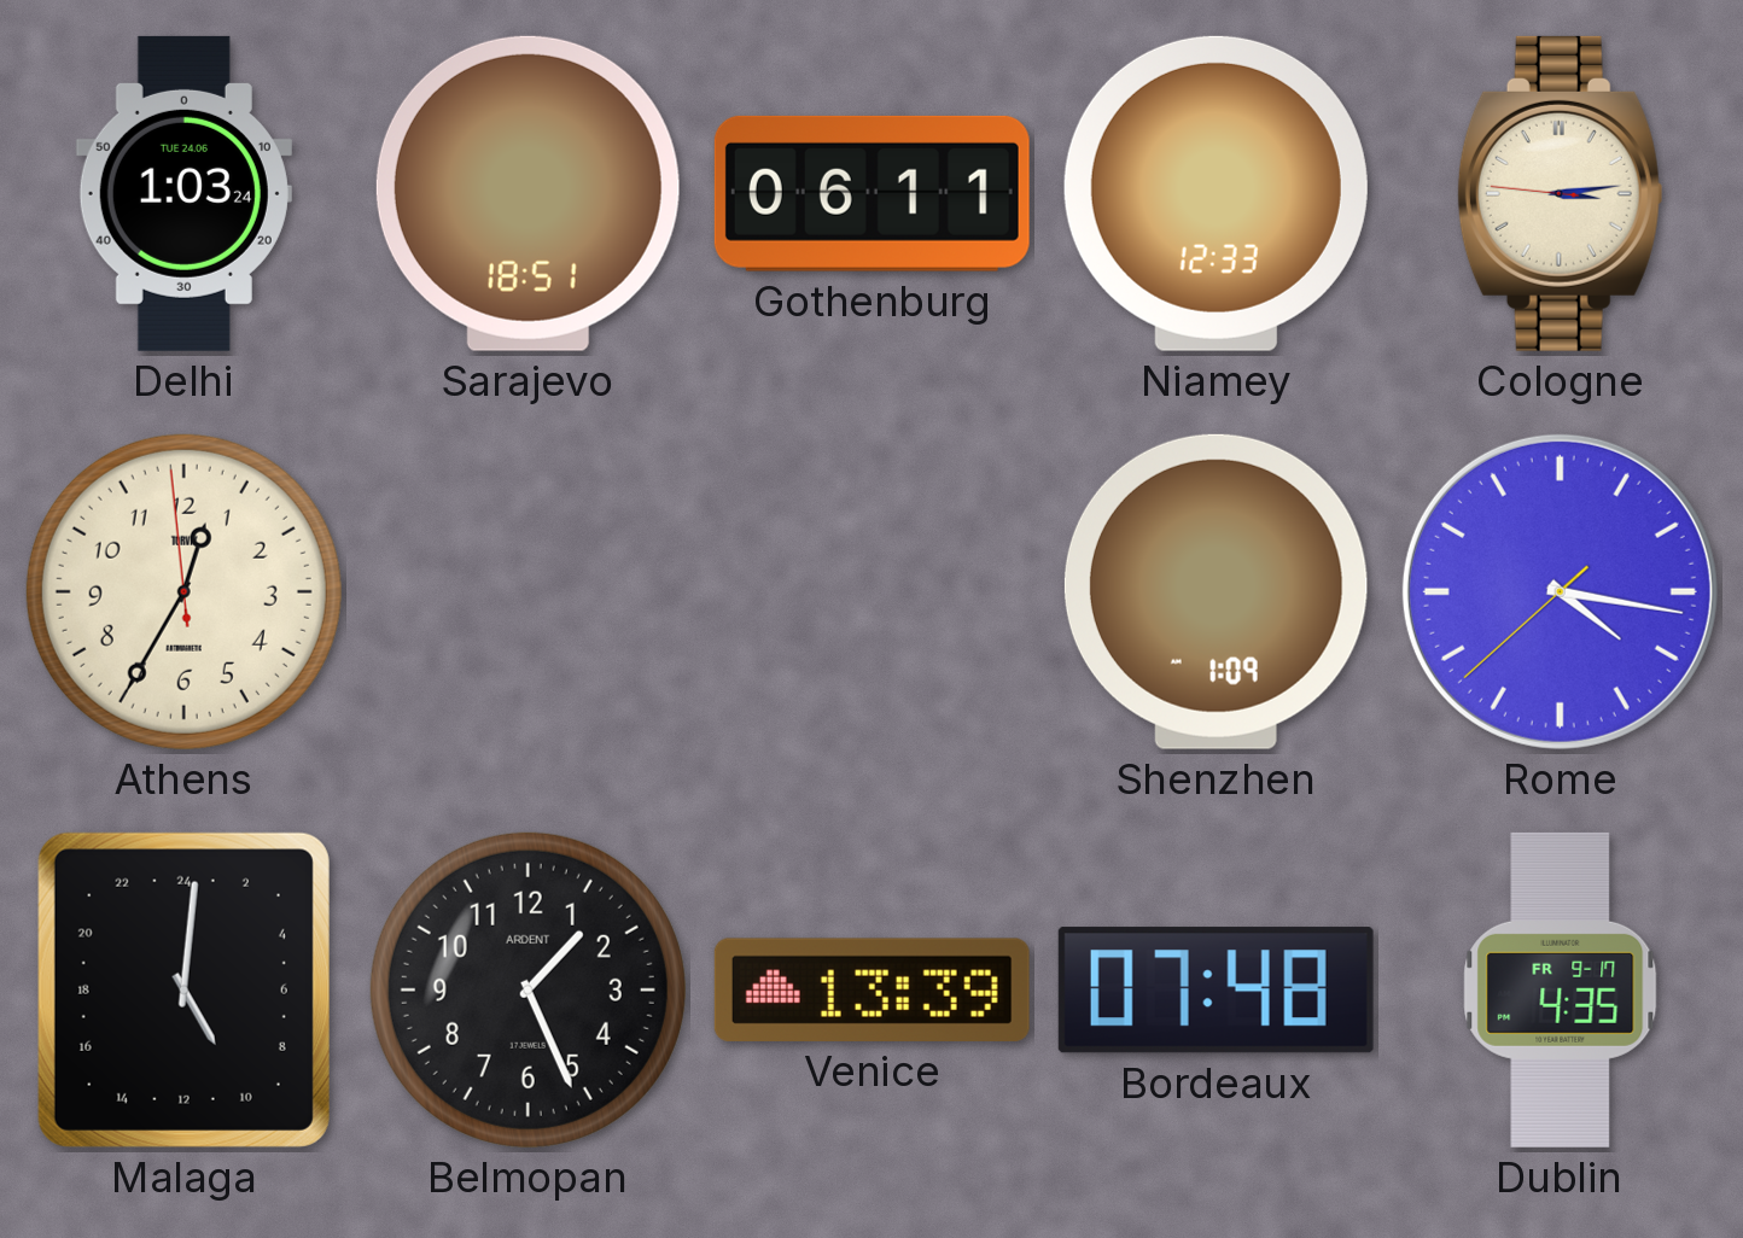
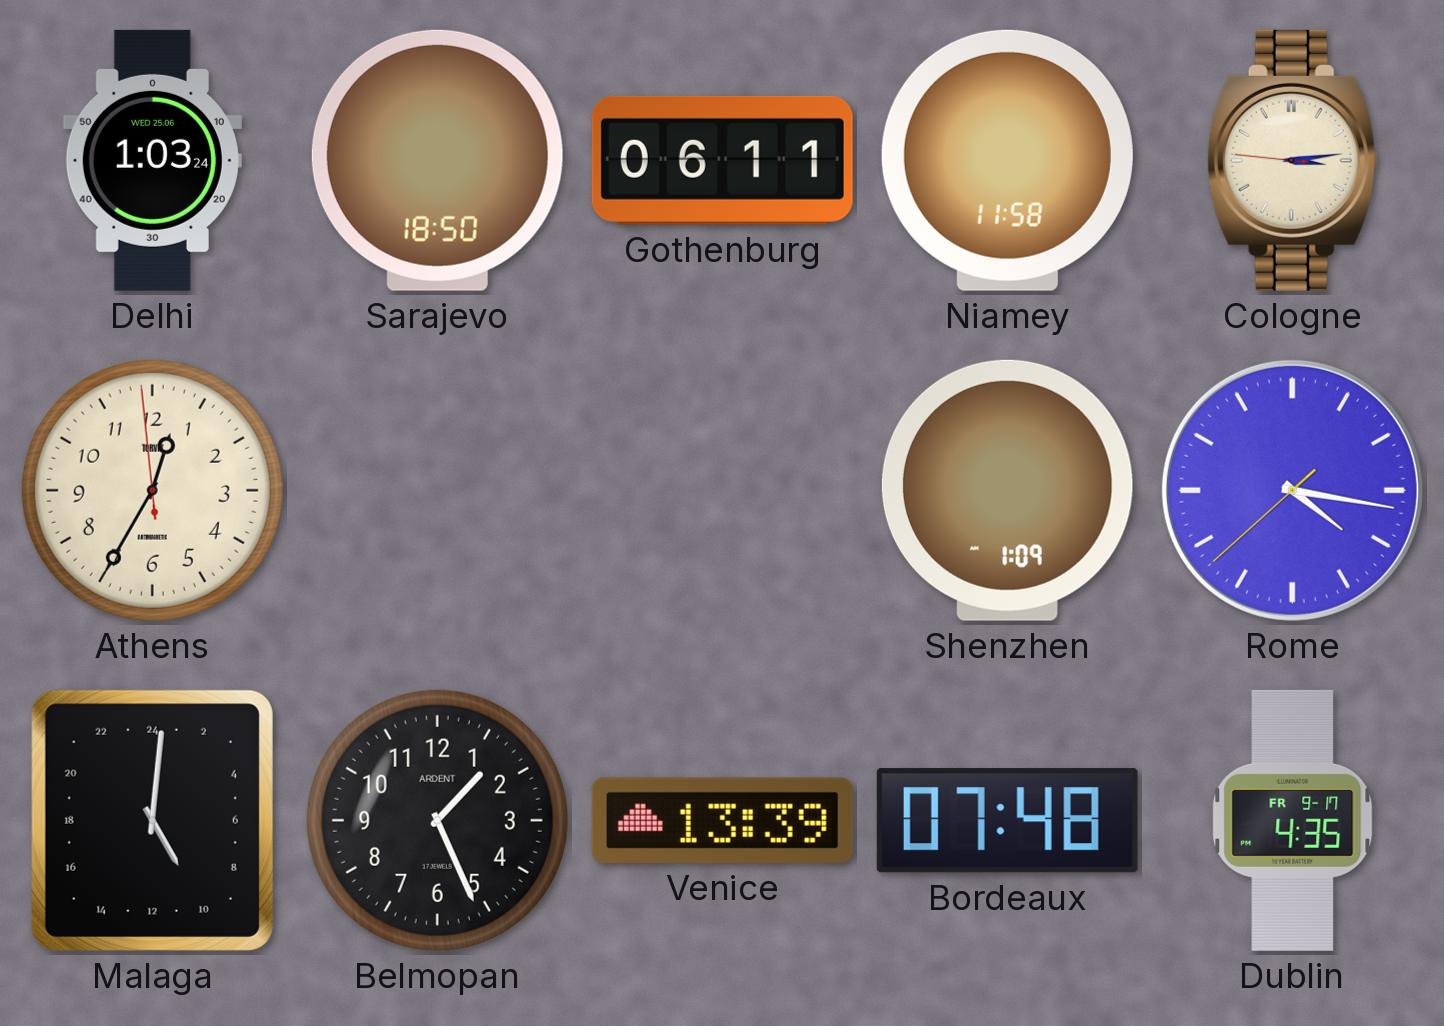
Delhi date: TUE 24.06 -> WED 25.06 (152, 160)
Sarajevo: 18:51 -> 18:50 (437, 160)
Niamey: 12:33 -> 11:58 (1007, 160)
